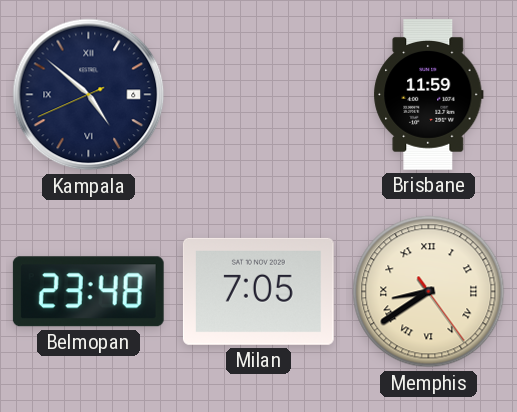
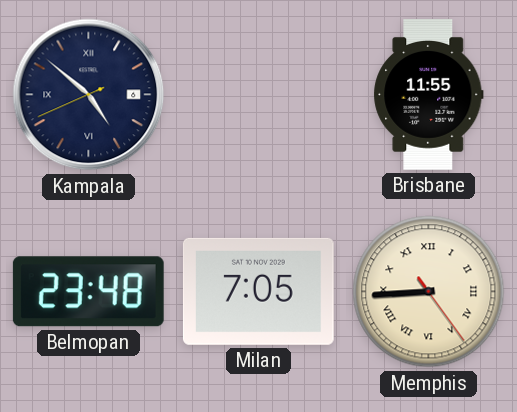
Brisbane: 11:59 -> 11:55 (429, 95)
Memphis: 8:39 -> 8:44 (429, 292)
